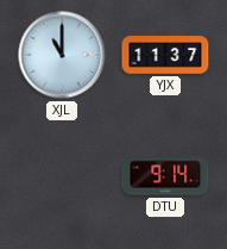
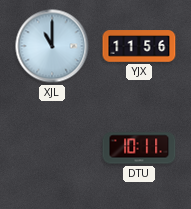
YJX: 11:37 -> 11:56 (139, 46)
DTU: 9:14 -> 10:11 (139, 148)
